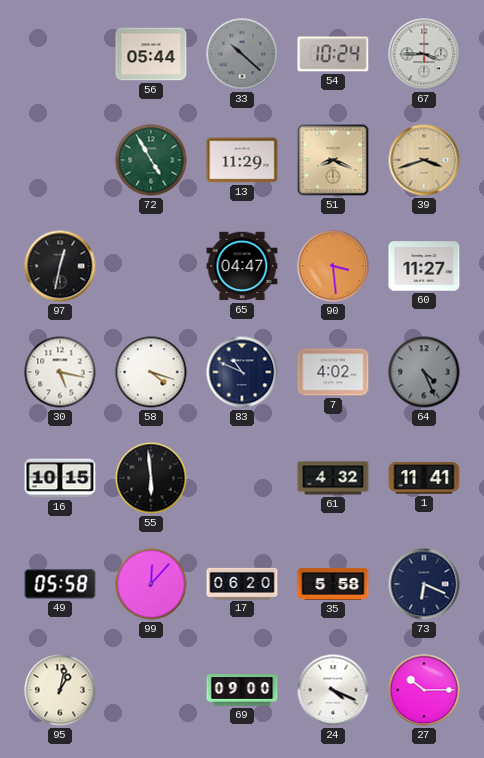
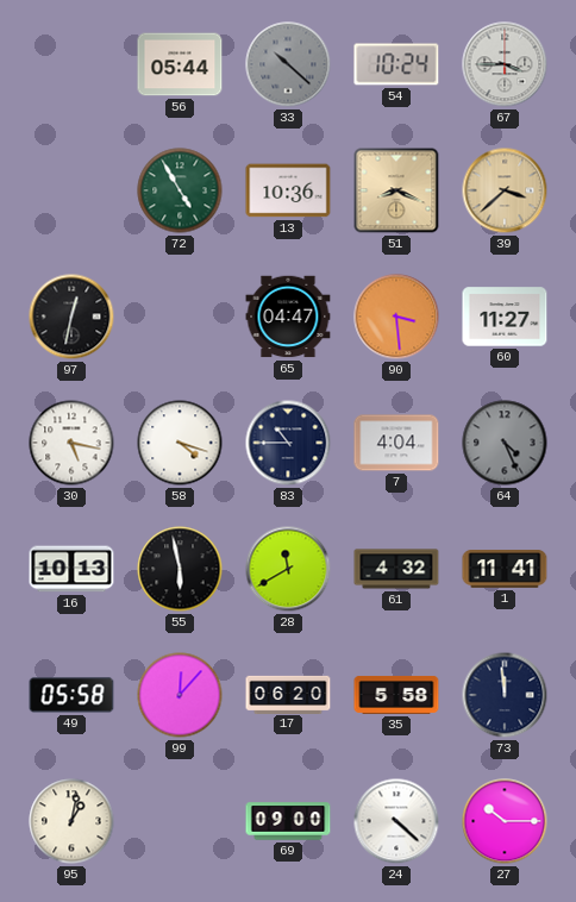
13: 11:29 -> 10:36 (288, 190)
39: 3:42 -> 3:38 (505, 190)
83: 10:49 -> 10:45 (288, 443)
7: 4:02 -> 4:04 (396, 443)
16: 10:15 -> 10:13 (71, 569)
55: 5:59 -> 5:58 (180, 569)
28: none -> 11:40 (288, 569)
73: 6:19 -> 11:59 (505, 695)
24: 4:19 -> 4:22 (396, 821)
